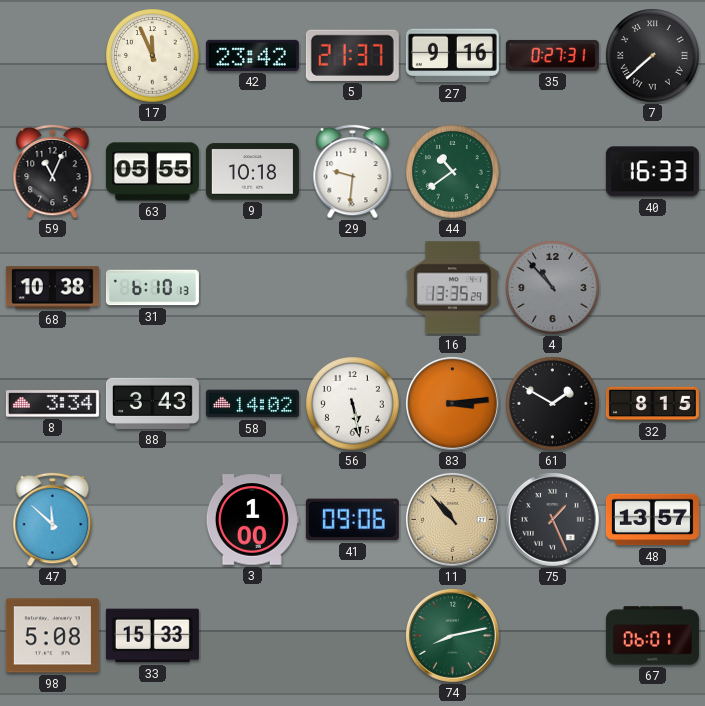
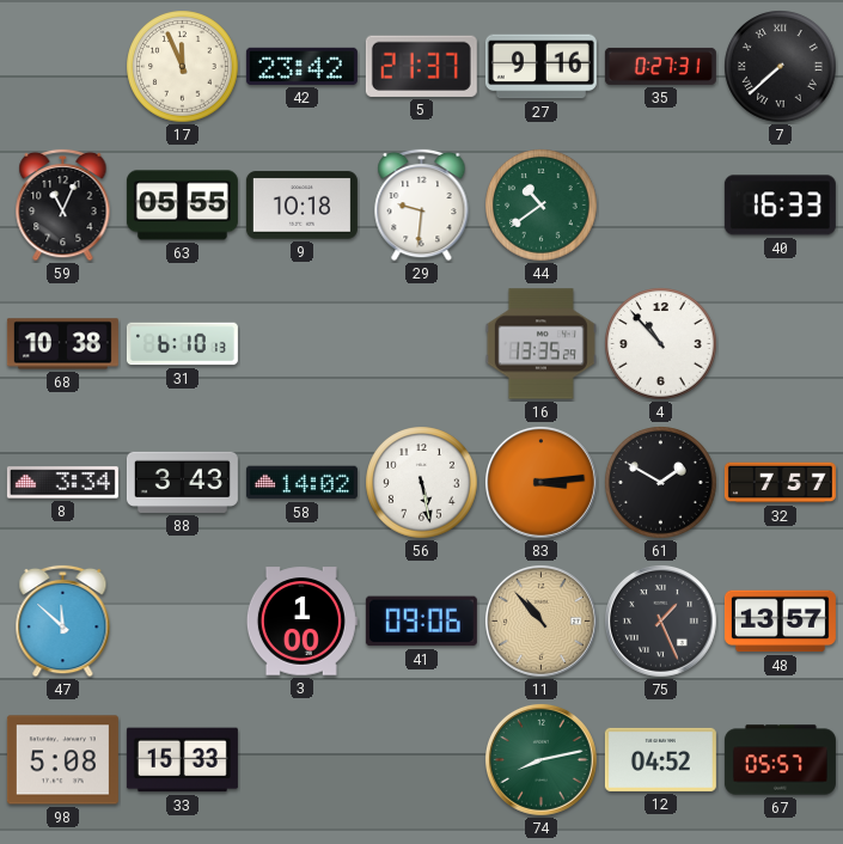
4 dial: grey -> white (661, 344)
32: 8:15 -> 7:57 (780, 483)
12: none -> 04:52 (660, 759)
67: 06:01 -> 05:57 (780, 760)
